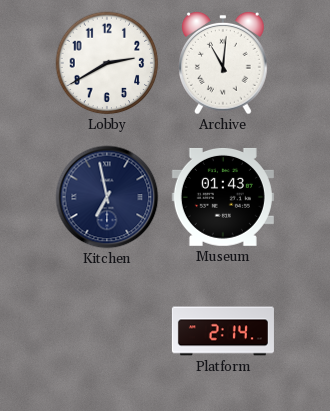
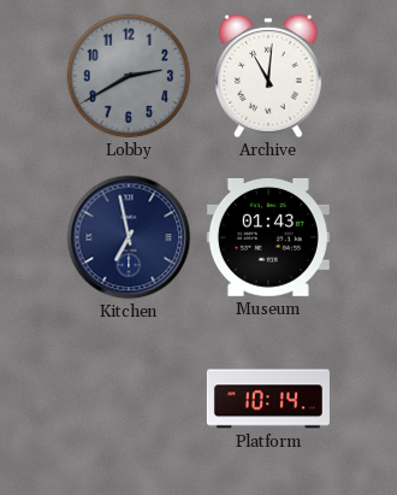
Lobby dial: white -> grey (129, 76)
Platform: 2:14 -> 10:14 (268, 399)
